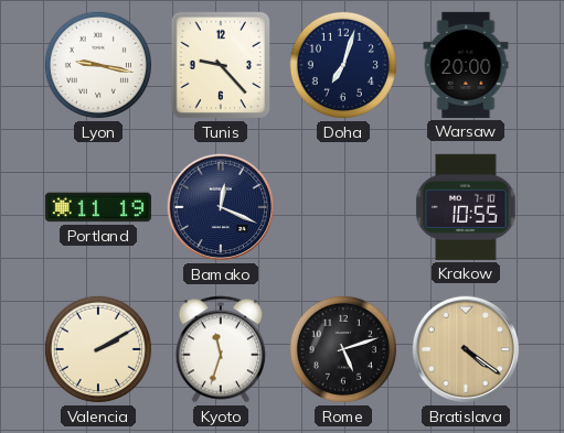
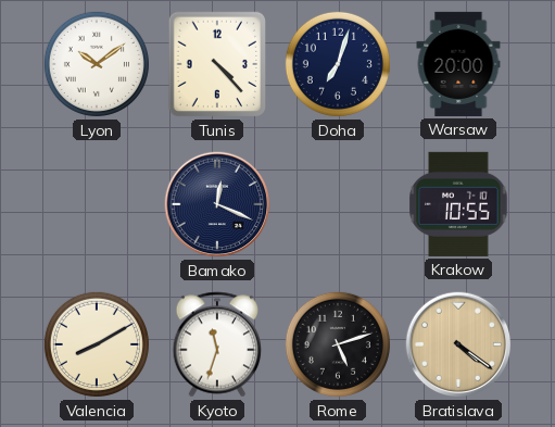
Lyon: 9:17 -> 10:09 (97, 64)
Tunis: 9:23 -> 4:23 (216, 64)
Portland: 11:19 -> none (98, 207)
Valencia: 2:10 -> 8:10 (97, 344)
